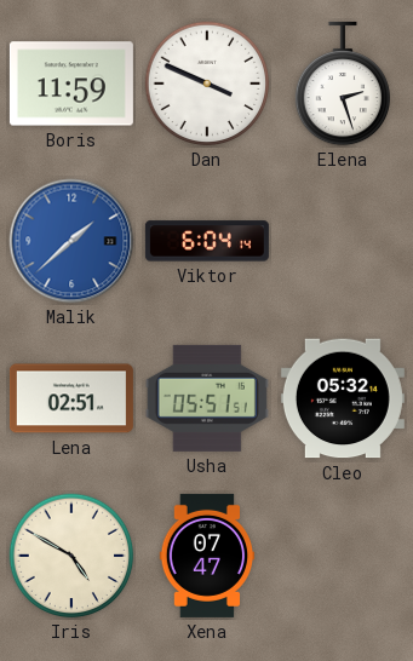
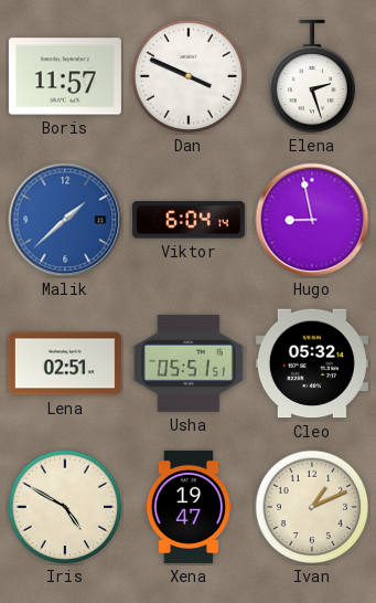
Boris: 11:59 -> 11:57 (65, 76)
Hugo: none -> 8:58 (312, 220)
Xena: 07:47 -> 19:47 (189, 507)
Ivan: none -> 1:11 (312, 507)
